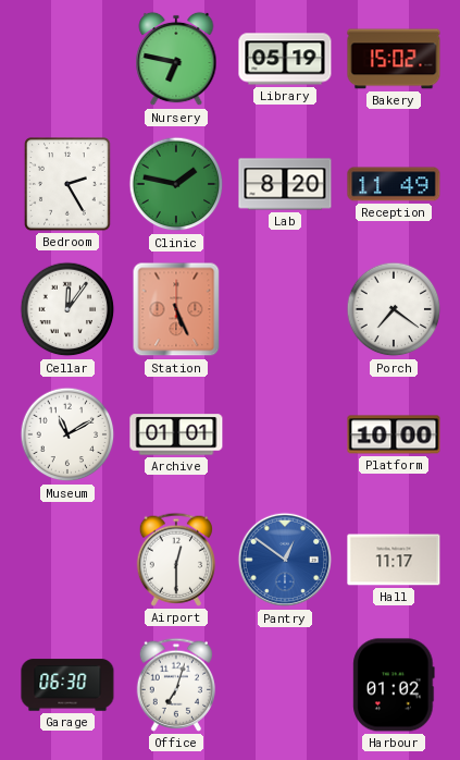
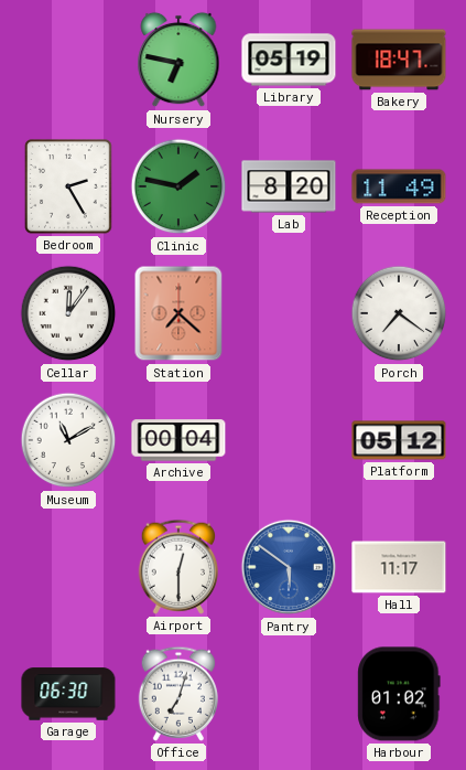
Bakery: 15:02 -> 18:47 (399, 60)
Station: 5:26 -> 7:22 (178, 313)
Archive: 01:01 -> 00:04 (178, 440)
Platform: 10:00 -> 05:12 (399, 440)
Pantry: 12:51 -> 5:51 (289, 567)
